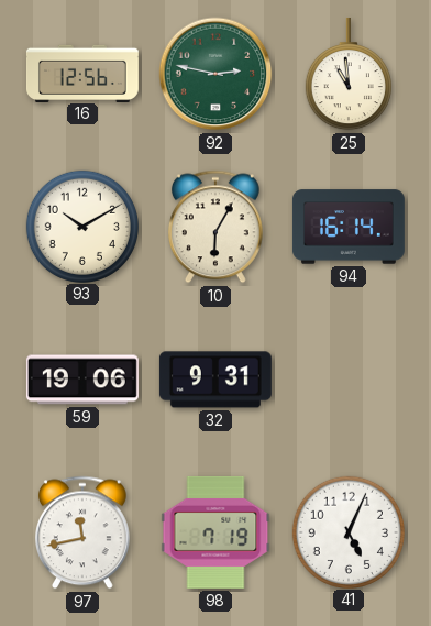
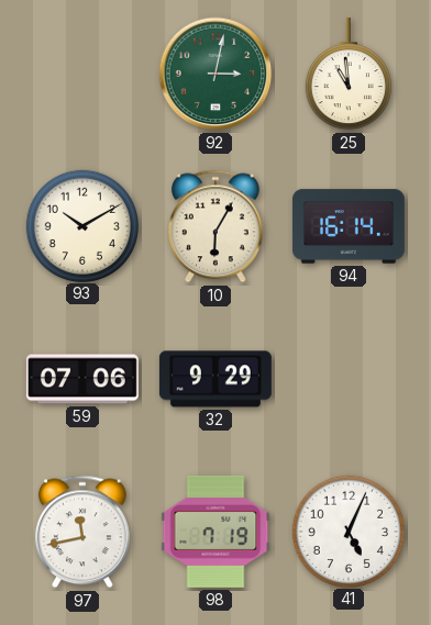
16: 12:56 -> none (82, 73)
92: 2:47 -> 3:02 (215, 74)
59: 19:06 -> 07:06 (82, 379)
32: 9:31 -> 9:29 (215, 379)
